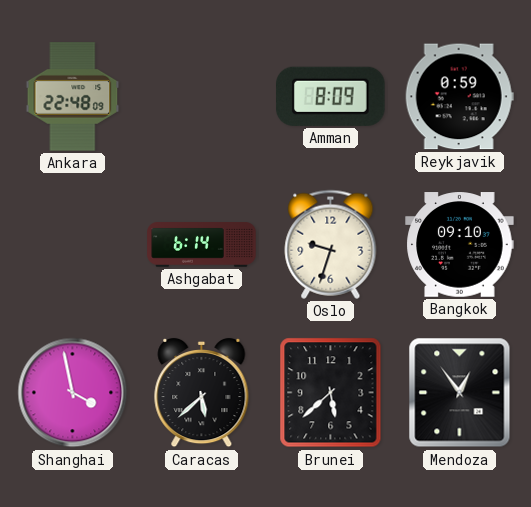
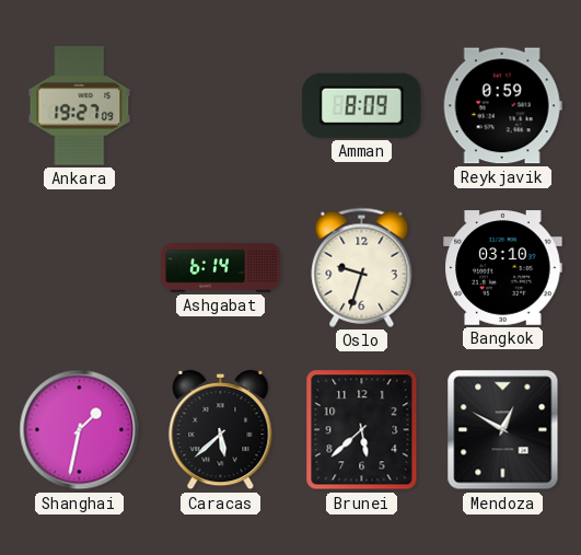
Ankara: 22:48 -> 19:27 (80, 106)
Bangkok: 09:10 -> 03:10 (503, 268)
Shanghai: 3:58 -> 1:32 (80, 430)
Mendoza: 12:54 -> 12:50 (503, 430)
